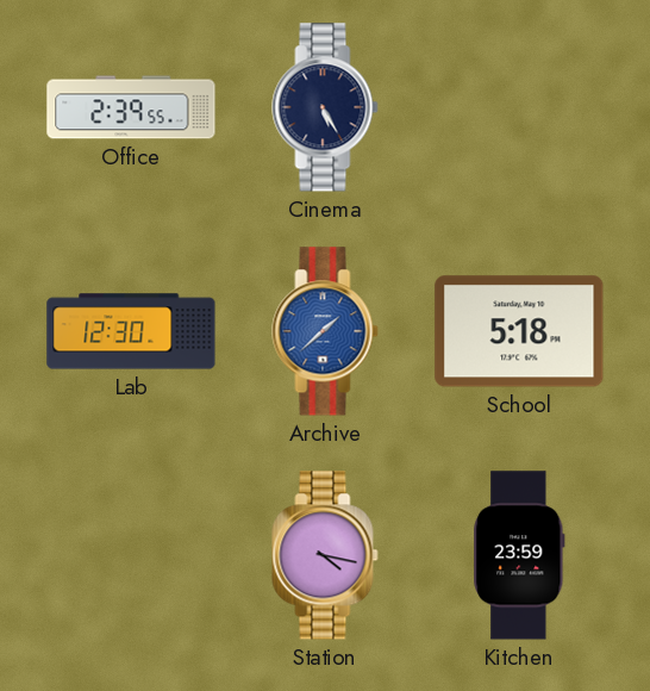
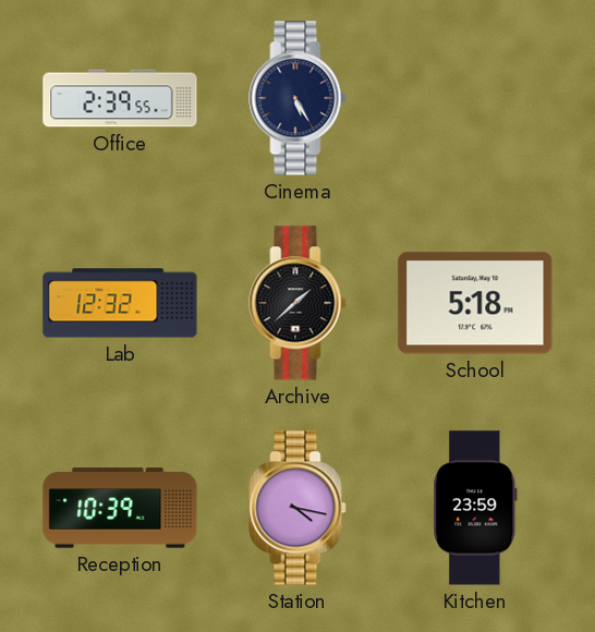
Lab: 12:30 -> 12:32 (120, 303)
Archive dial: blue -> black (297, 303)
Reception: none -> 10:39 (120, 508)
